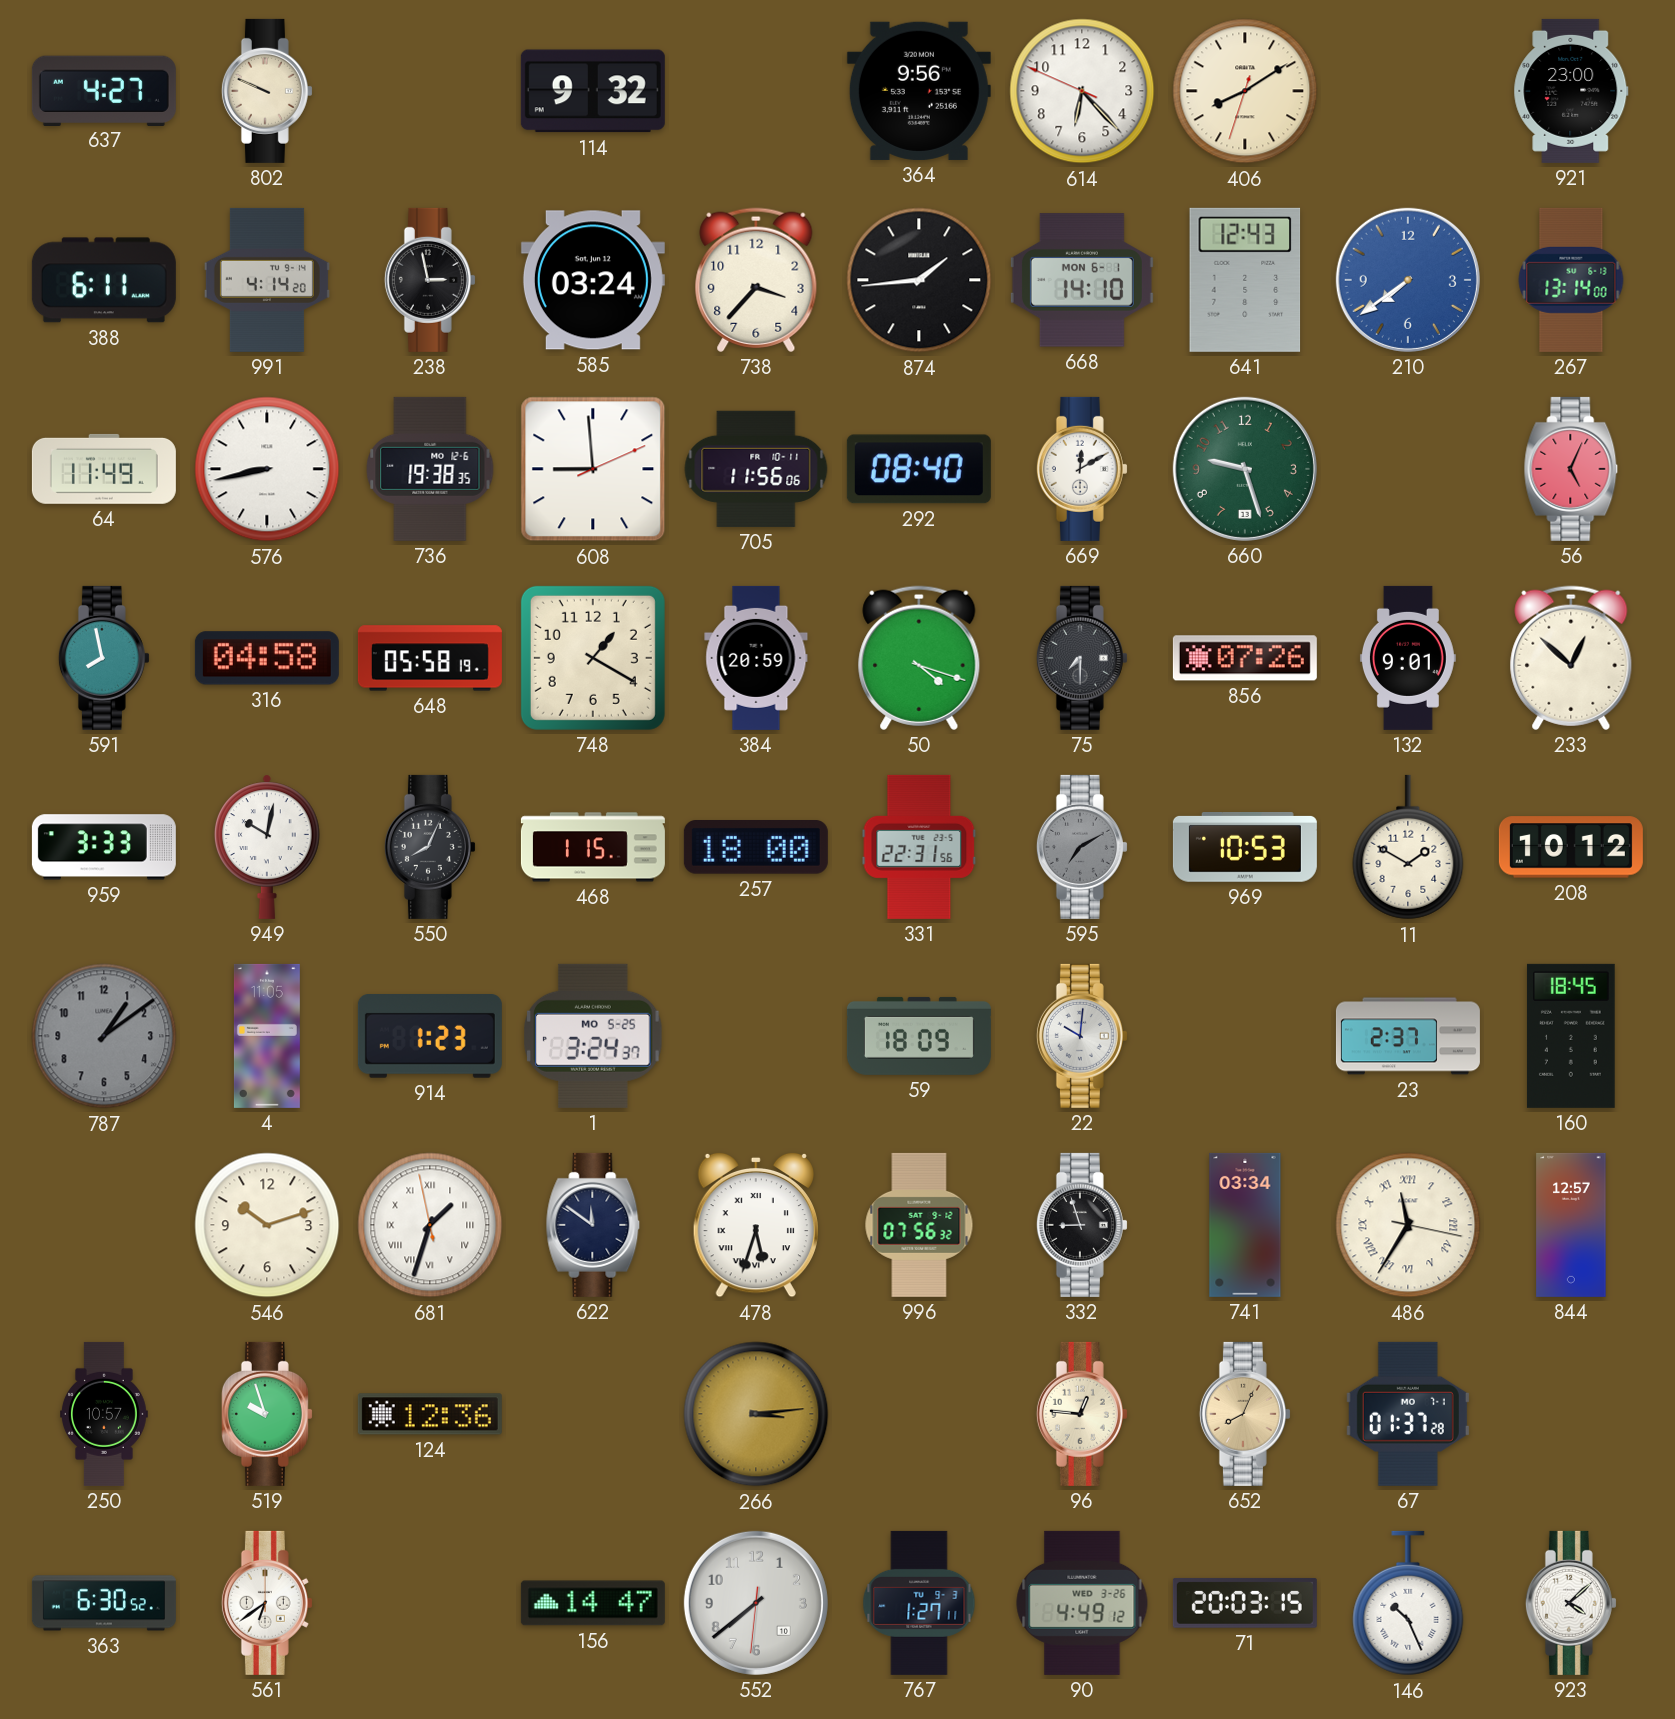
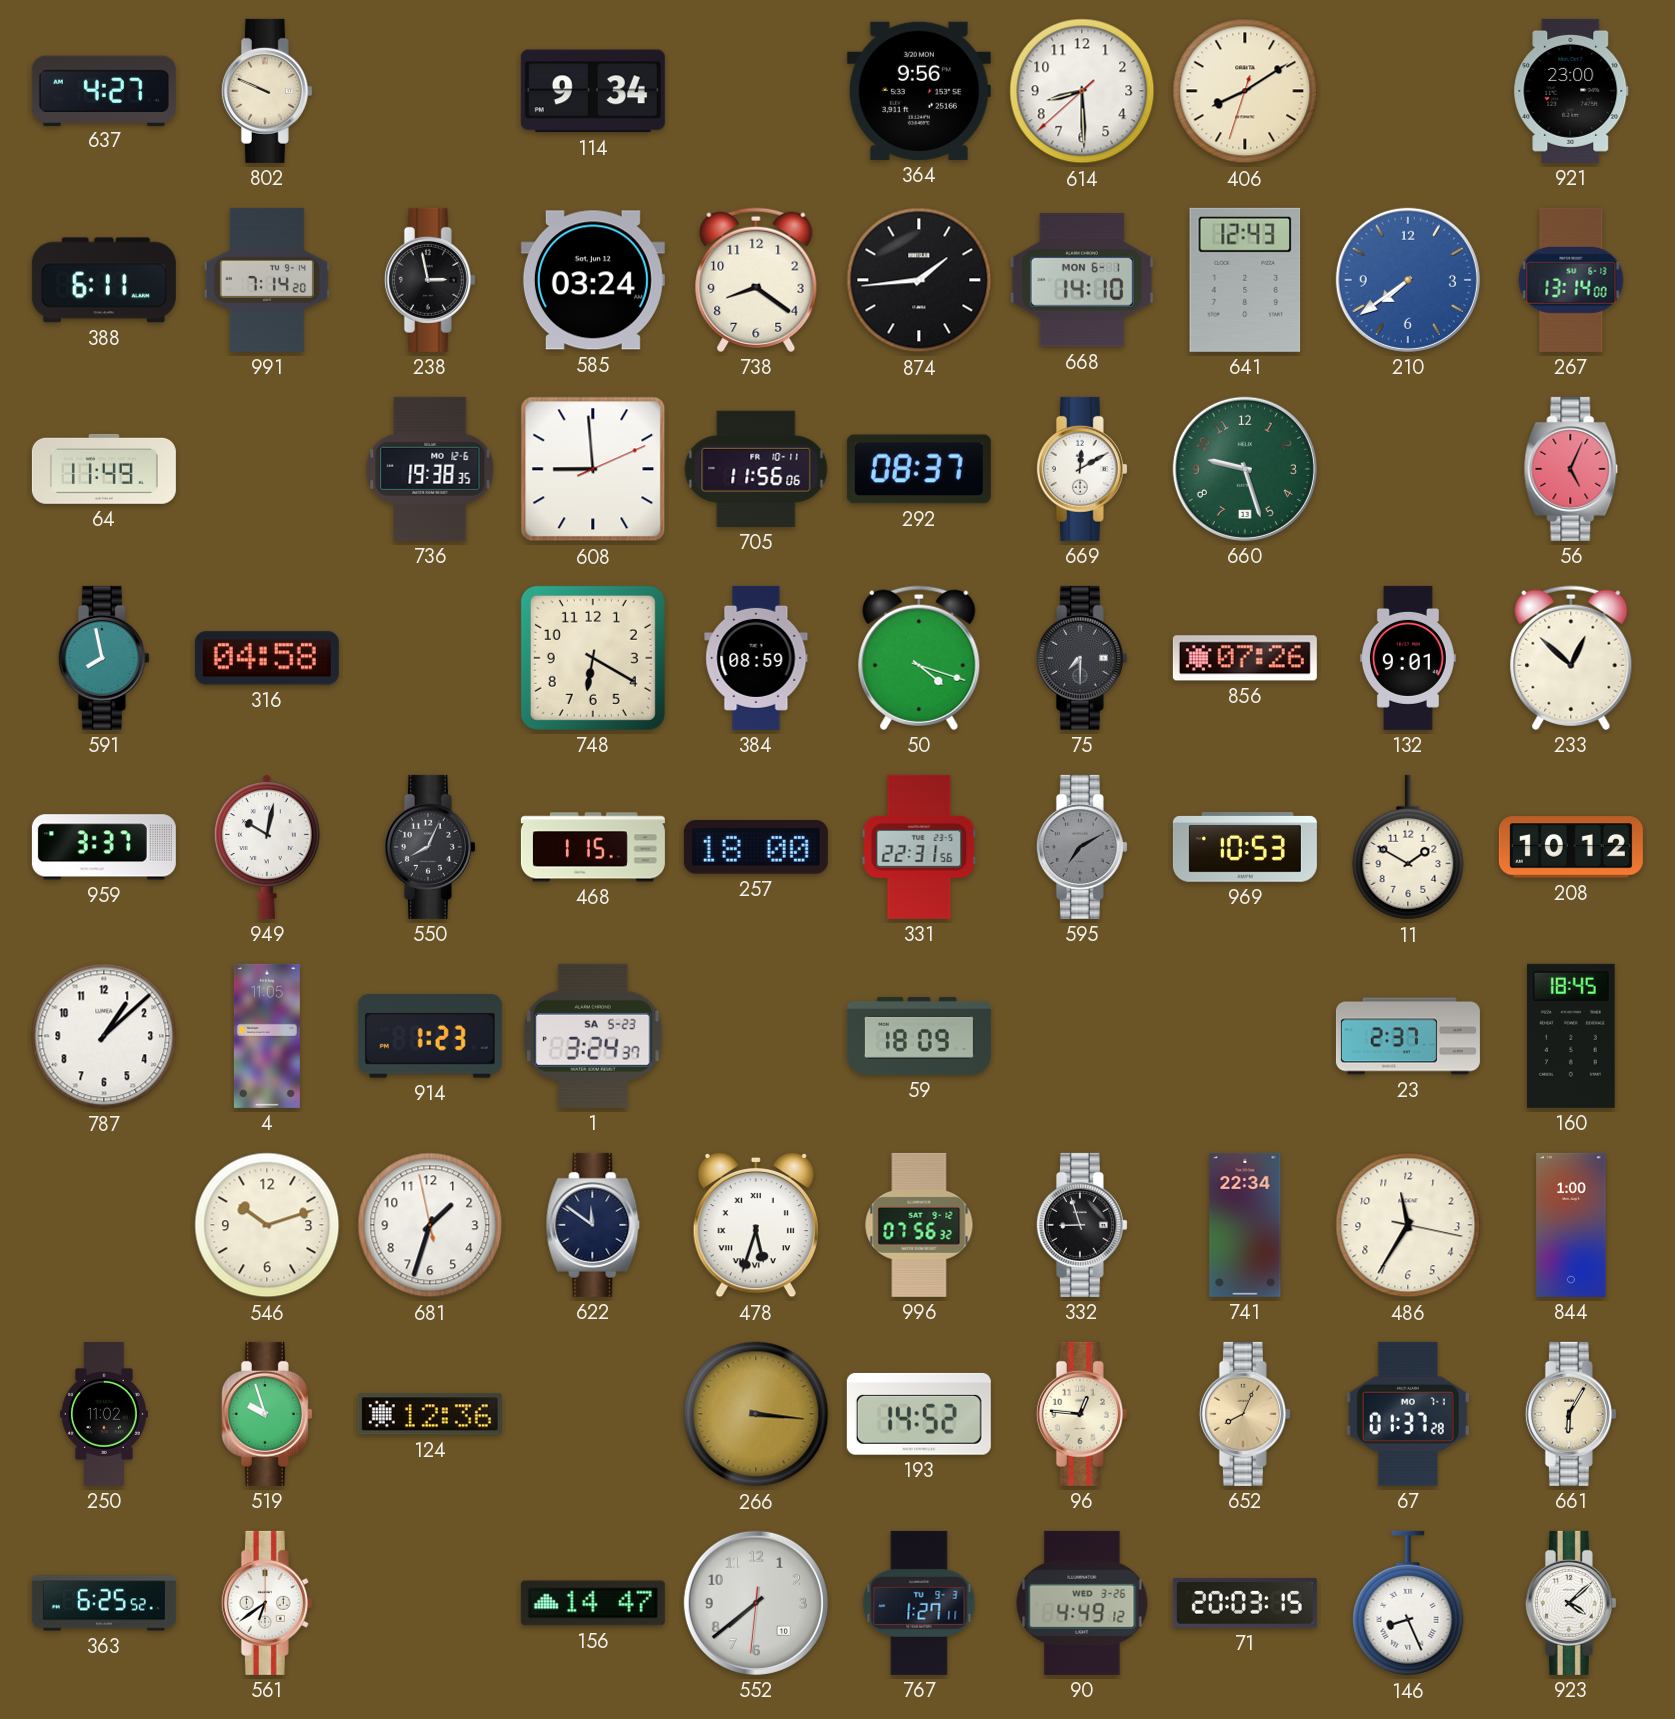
114: 9:32 -> 9:34 (593, 91)
614: 6:22 -> 8:29 (1082, 91)
991: 4:14 -> 7:14 (267, 280)
738: 3:37 -> 8:21 (756, 280)
576: 8:43 -> none (267, 469)
292: 08:40 -> 08:37 (919, 469)
648: 05:58 -> none (430, 658)
748: 1:20 -> 6:20 (593, 658)
384: 20:59 -> 08:59 (756, 658)
959: 3:33 -> 3:37 (104, 847)
787: 1:09 -> 1:08 (104, 1036)
787 dial: grey -> white (104, 1036)
1 date: MO 5-25 -> SA 5-23 (593, 1036)
22: 10:01 -> none (1082, 1036)
681 numerals: Roman -> Arabic (430, 1225)
741: 03:34 -> 22:34 (1245, 1225)
486 numerals: Roman -> Arabic (1408, 1225)
844: 12:57 -> 1:00 (1571, 1225)
250: 10:57 -> 11:02 (105, 1414)
266: 3:14 -> 3:16 (756, 1414)
193: none -> 14:52 (919, 1414)
661: none -> 6:05 (1571, 1414)
363: 6:30 -> 6:25 (104, 1603)
146: 10:26 -> 8:26 (1408, 1603)
